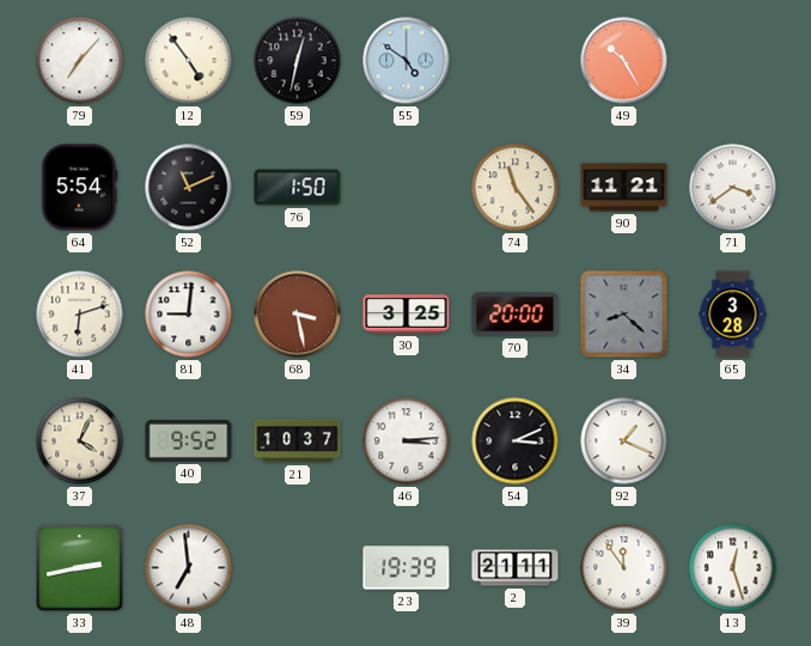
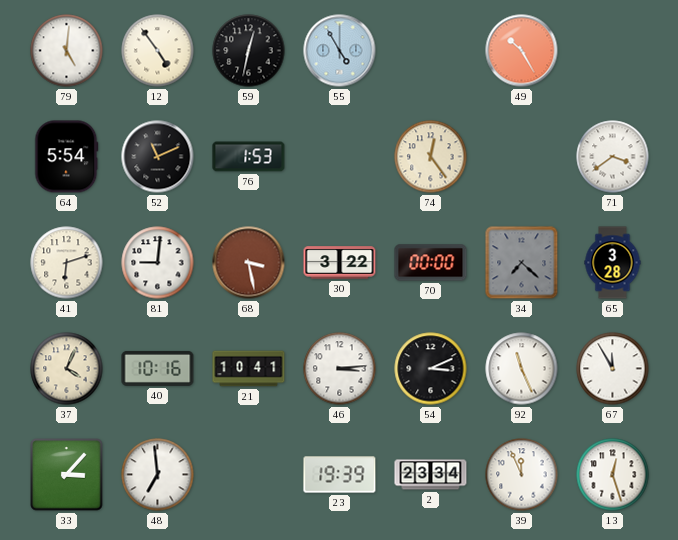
79: 7:07 -> 5:01 (67, 51)
55: 4:51 -> 4:55 (340, 51)
76: 1:50 -> 1:53 (249, 157)
74: 11:24 -> 12:24 (431, 157)
90: 11:21 -> none (624, 188)
30: 3:25 -> 3:22 (340, 263)
70: 20:00 -> 00:00 (431, 263)
34: 8:22 -> 7:22 (522, 263)
40: 9:52 -> 10:16 (158, 368)
21: 10:37 -> 10:41 (249, 369)
92: 1:19 -> 11:26 (522, 369)
67: none -> 11:55 (613, 369)
33: 2:43 -> 3:07 (67, 475)
2: 21:11 -> 23:34 (431, 475)
39: 11:54 -> 11:56 (522, 475)
